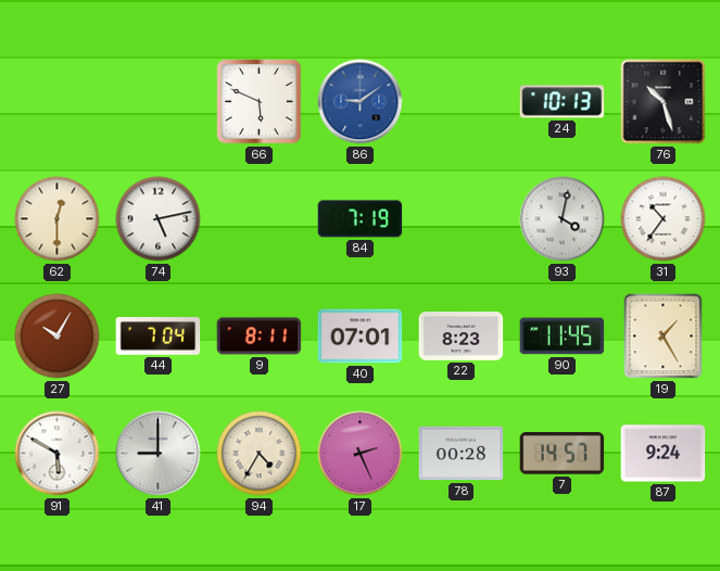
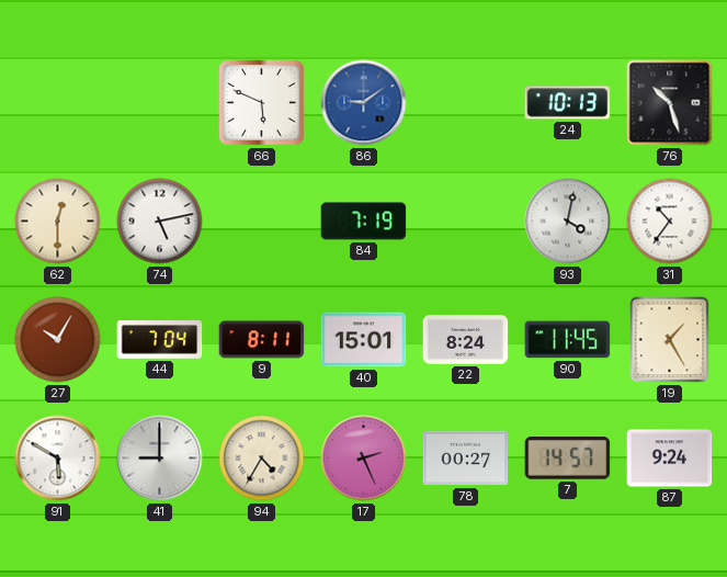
40: 07:01 -> 15:01 (364, 340)
22: 8:23 -> 8:24 (466, 340)
78: 00:28 -> 00:27 (466, 459)
